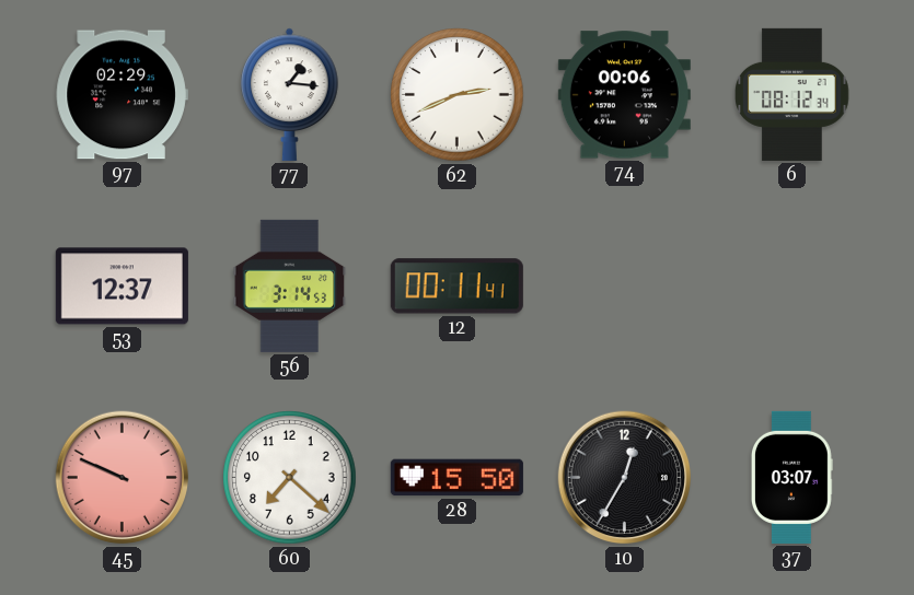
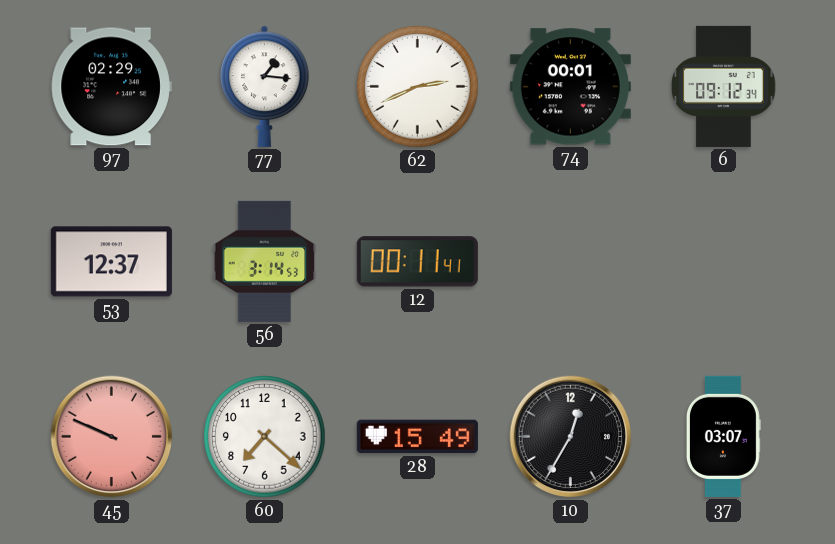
74: 00:06 -> 00:01 (570, 87)
6: 08:12 -> 09:12 (724, 86)
28: 15:50 -> 15:49 (417, 437)
